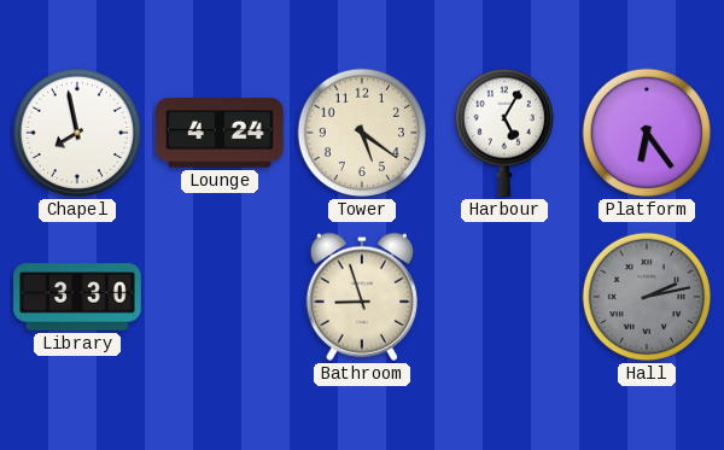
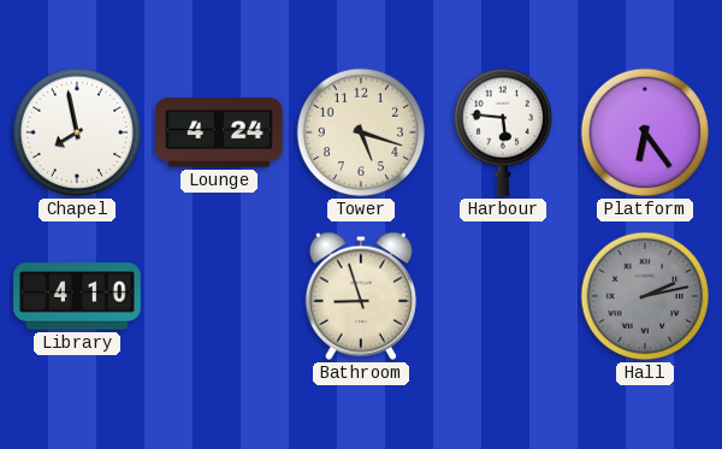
Tower: 5:21 -> 5:18 (361, 132)
Harbour: 5:05 -> 5:46 (502, 132)
Library: 3:30 -> 4:10 (77, 296)
